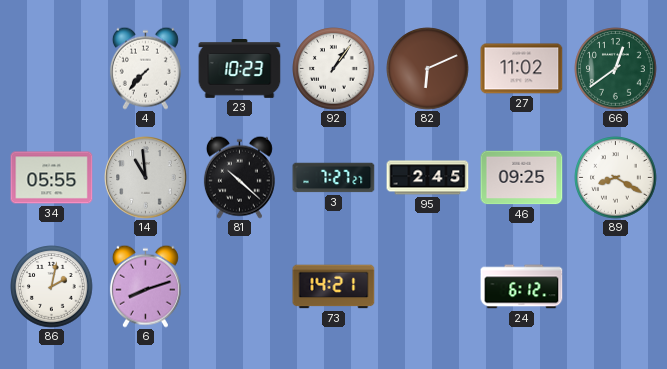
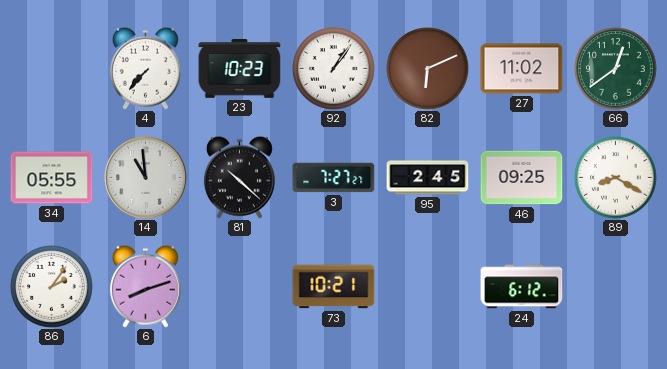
86: 2:02 -> 2:06 (52, 287)
73: 14:21 -> 10:21 (334, 287)
